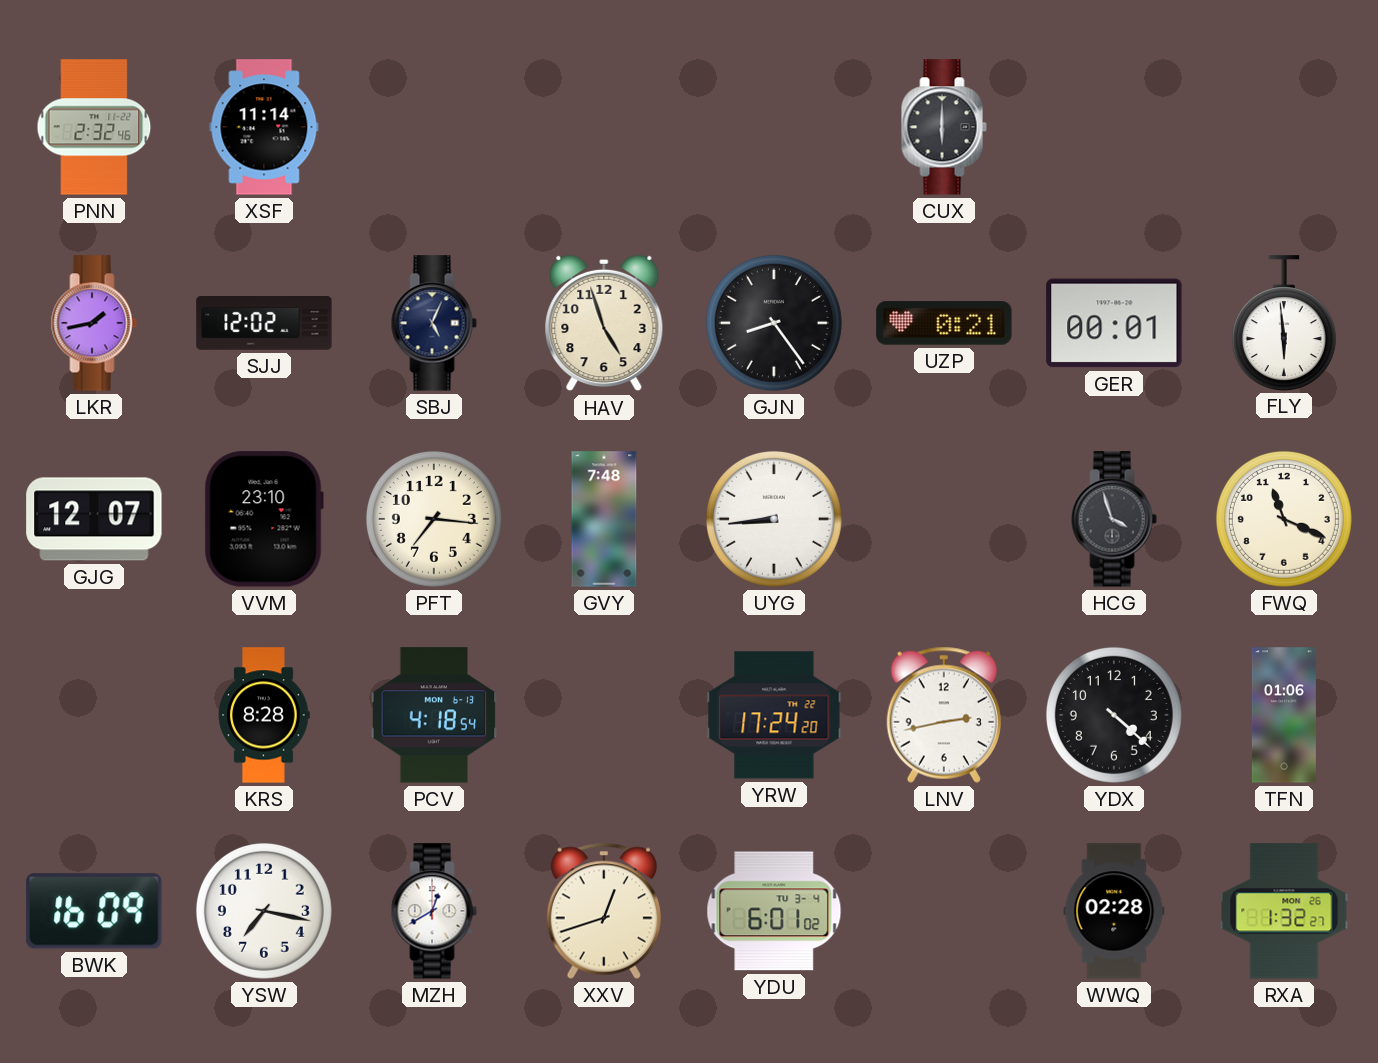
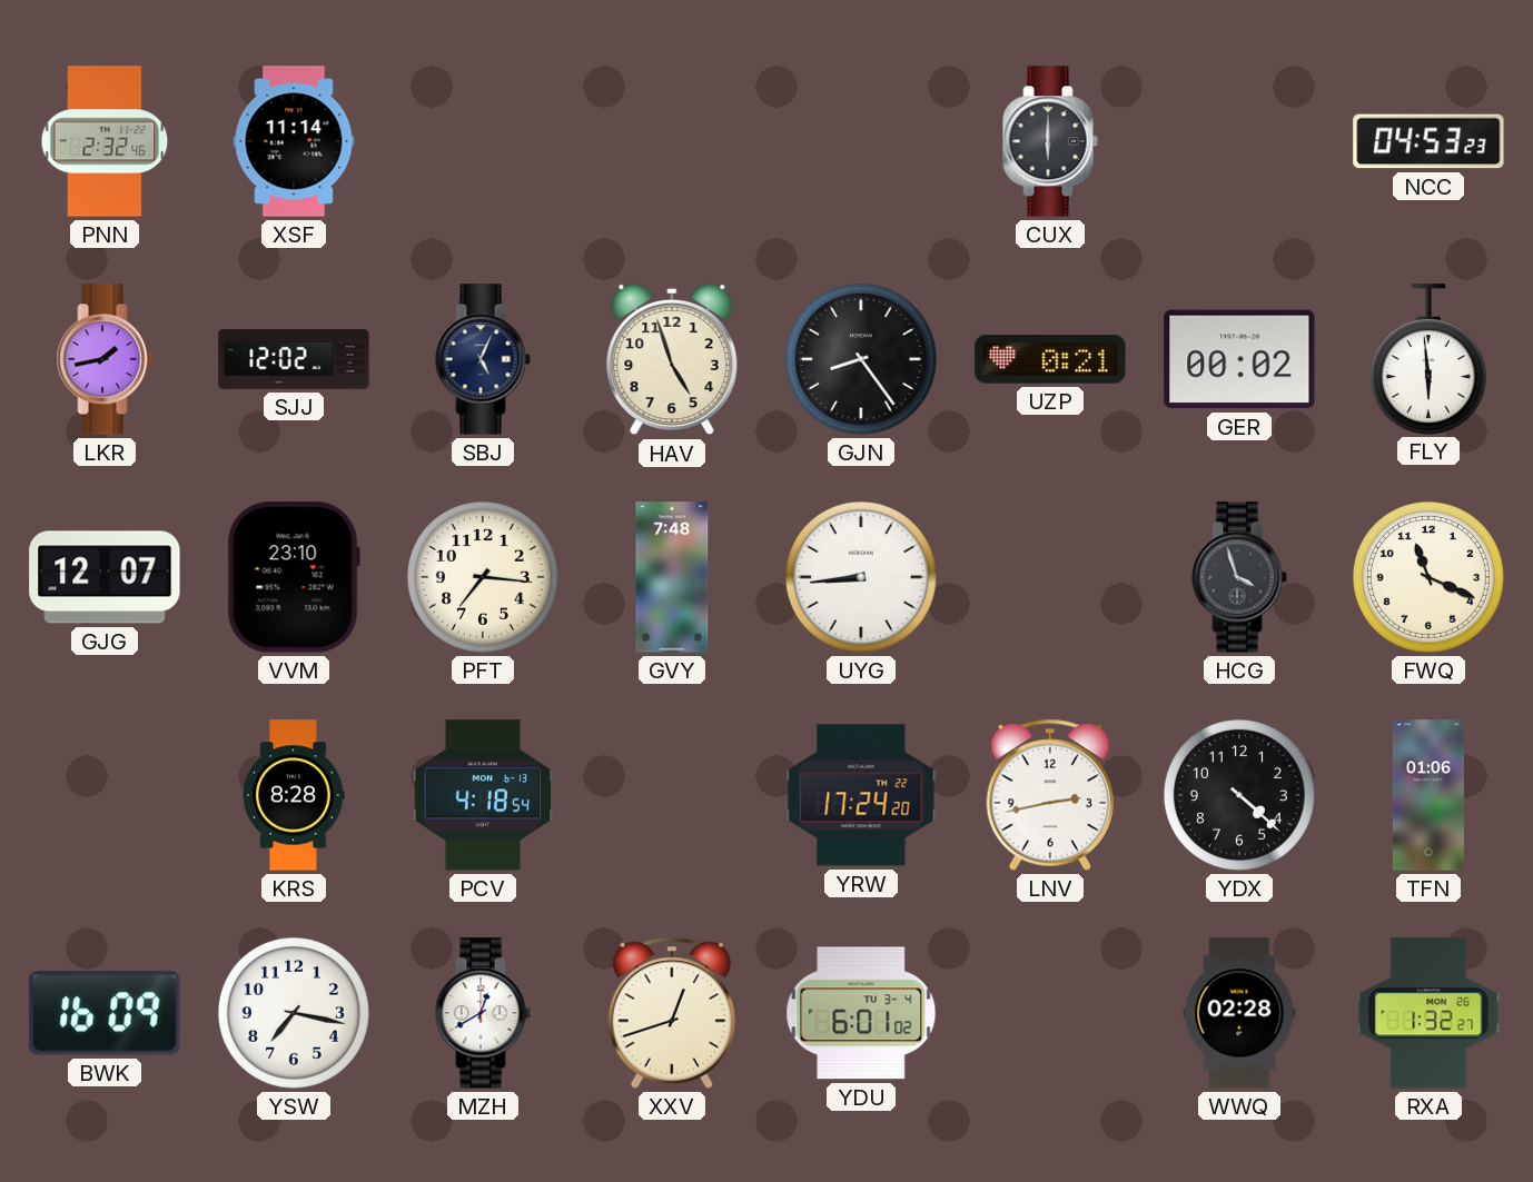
NCC: none -> 04:53 (1428, 141)
GER: 00:01 -> 00:02 (1239, 359)
